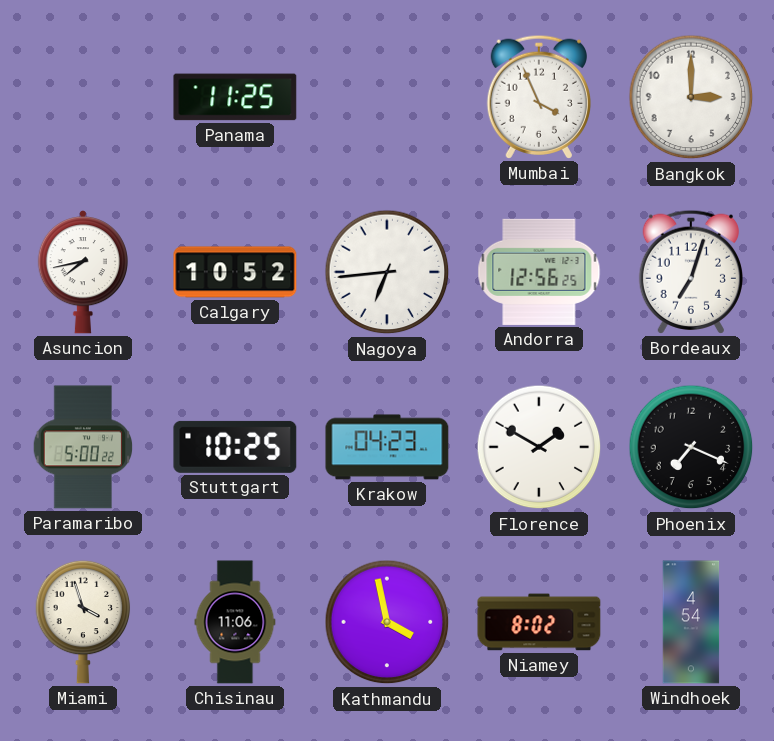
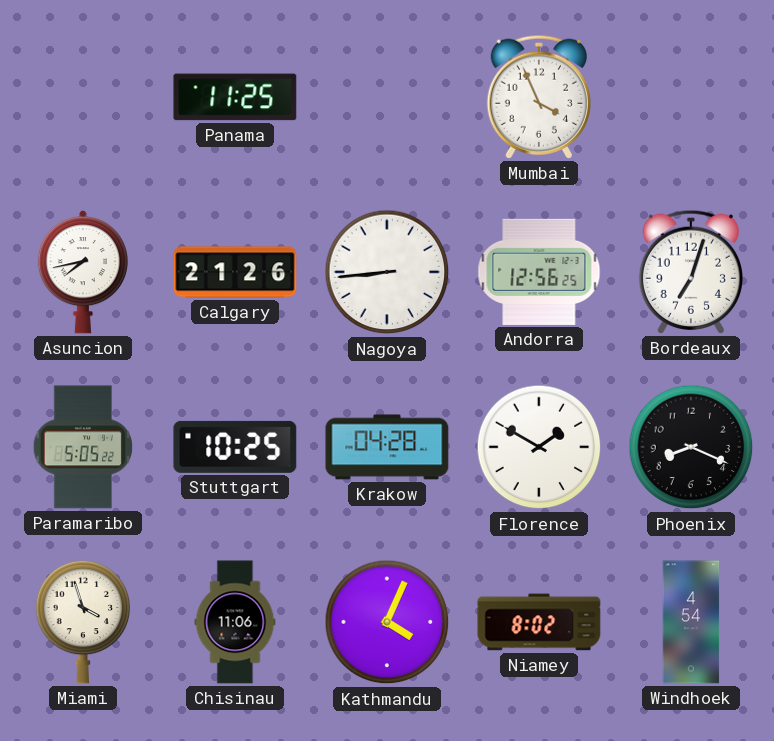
Bangkok: 3:00 -> none (691, 97)
Calgary: 10:52 -> 21:26 (235, 272)
Nagoya: 6:44 -> 8:44 (387, 272)
Paramaribo: 5:00 -> 5:05 (83, 447)
Krakow: 04:23 -> 04:28 (387, 447)
Phoenix: 7:19 -> 8:19 (691, 447)
Kathmandu: 3:58 -> 4:04 (387, 622)
